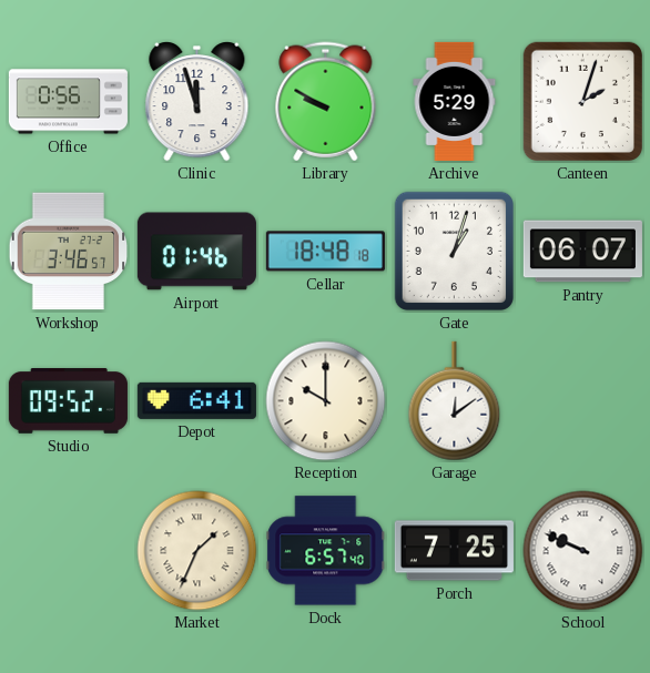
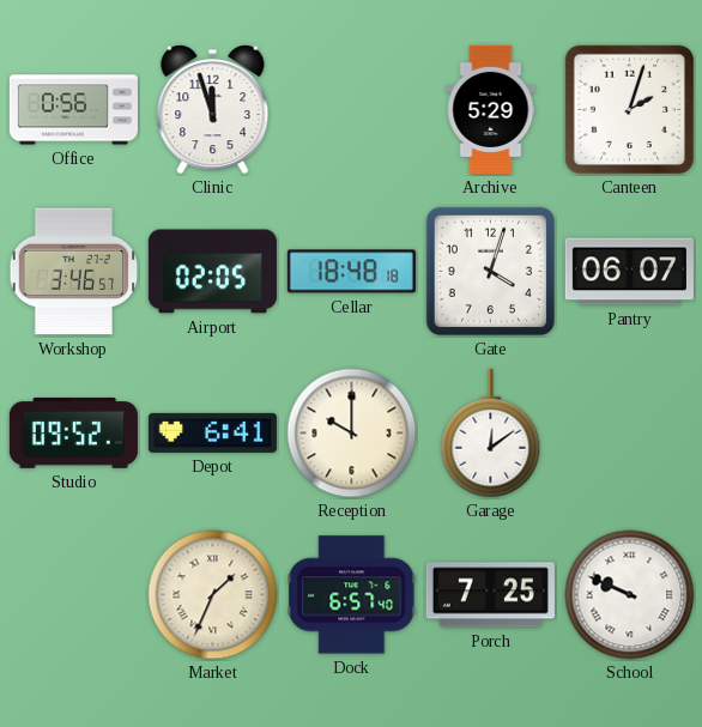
Library: 9:50 -> none (326, 102)
Airport: 01:46 -> 02:05 (212, 272)
Gate: 1:03 -> 4:03 (490, 271)
